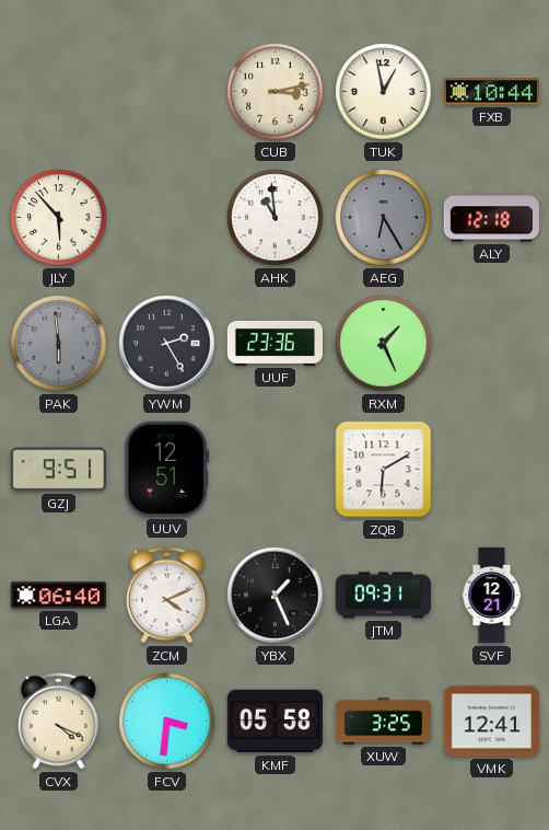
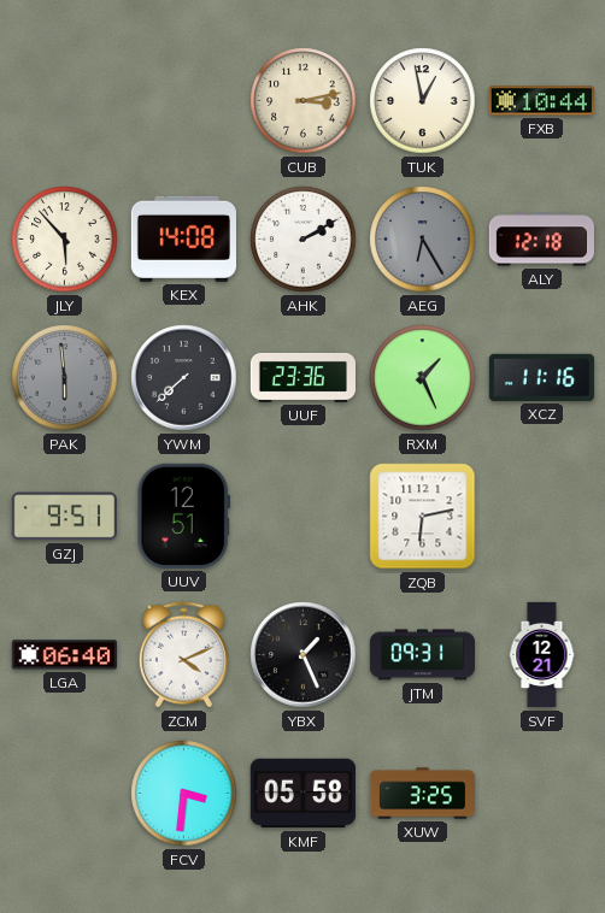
KEX: none -> 14:08 (183, 238)
AHK: 10:59 -> 2:10 (304, 240)
YWM: 2:25 -> 7:38 (184, 378)
XCZ: none -> 11:16 (541, 377)
ZQB: 6:10 -> 6:13 (423, 517)
CVX: 4:19 -> none (58, 722)
VMK: 12:41 -> none (491, 722)
